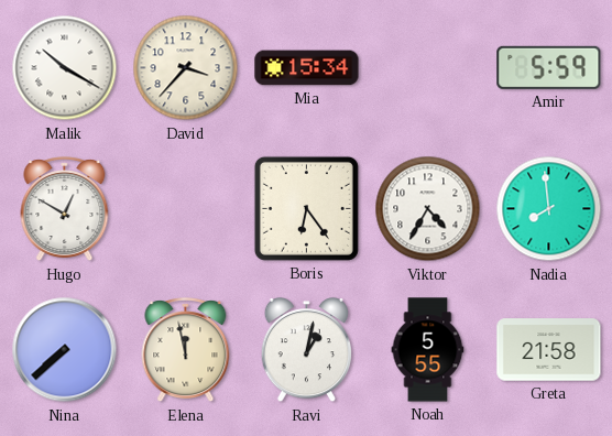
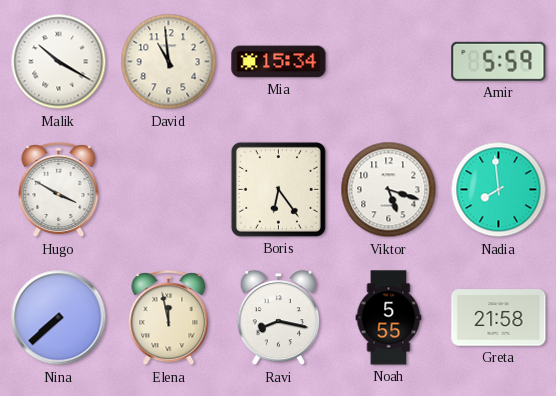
David: 3:37 -> 10:59 (169, 62)
Hugo: 12:50 -> 3:50 (59, 190)
Viktor: 4:35 -> 5:18 (389, 190)
Ravi: 1:02 -> 8:17 (278, 319)
